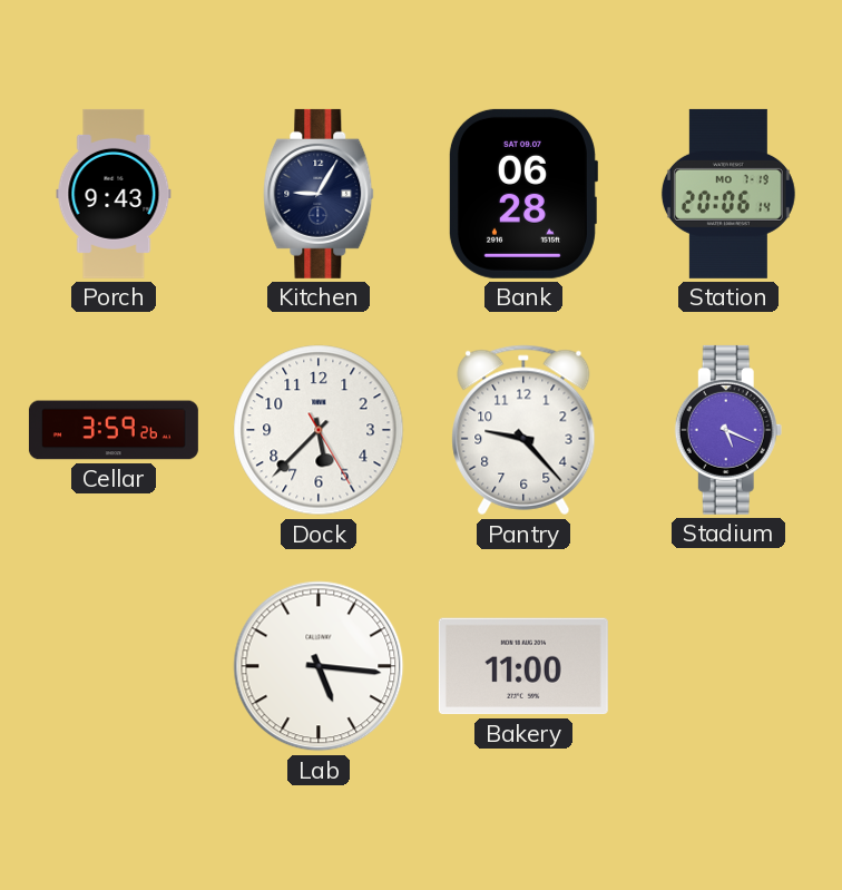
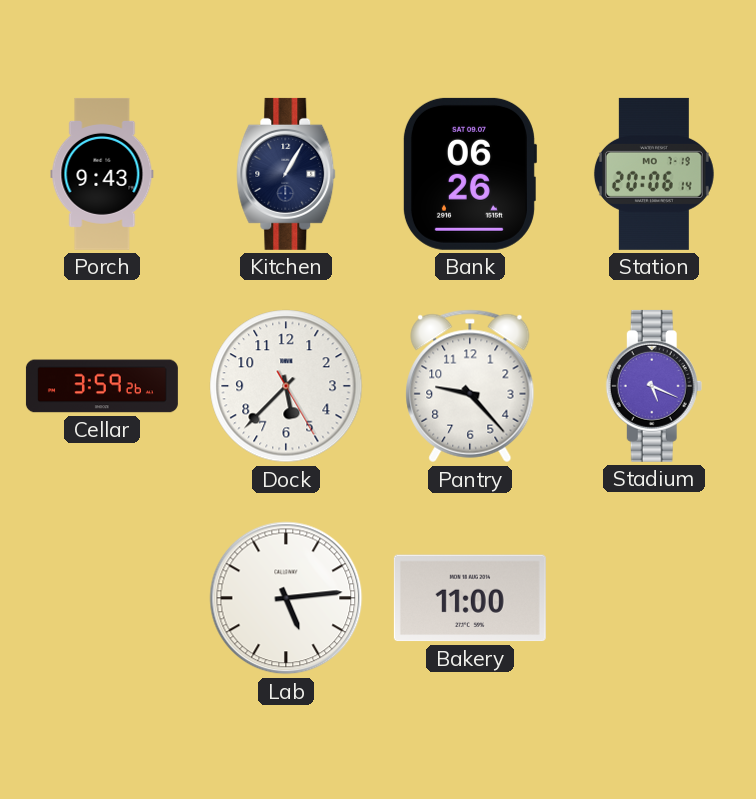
Kitchen: 9:05 -> 1:05 (286, 174)
Bank: 06:28 -> 06:26 (469, 174)
Lab: 5:16 -> 5:14 (286, 598)
